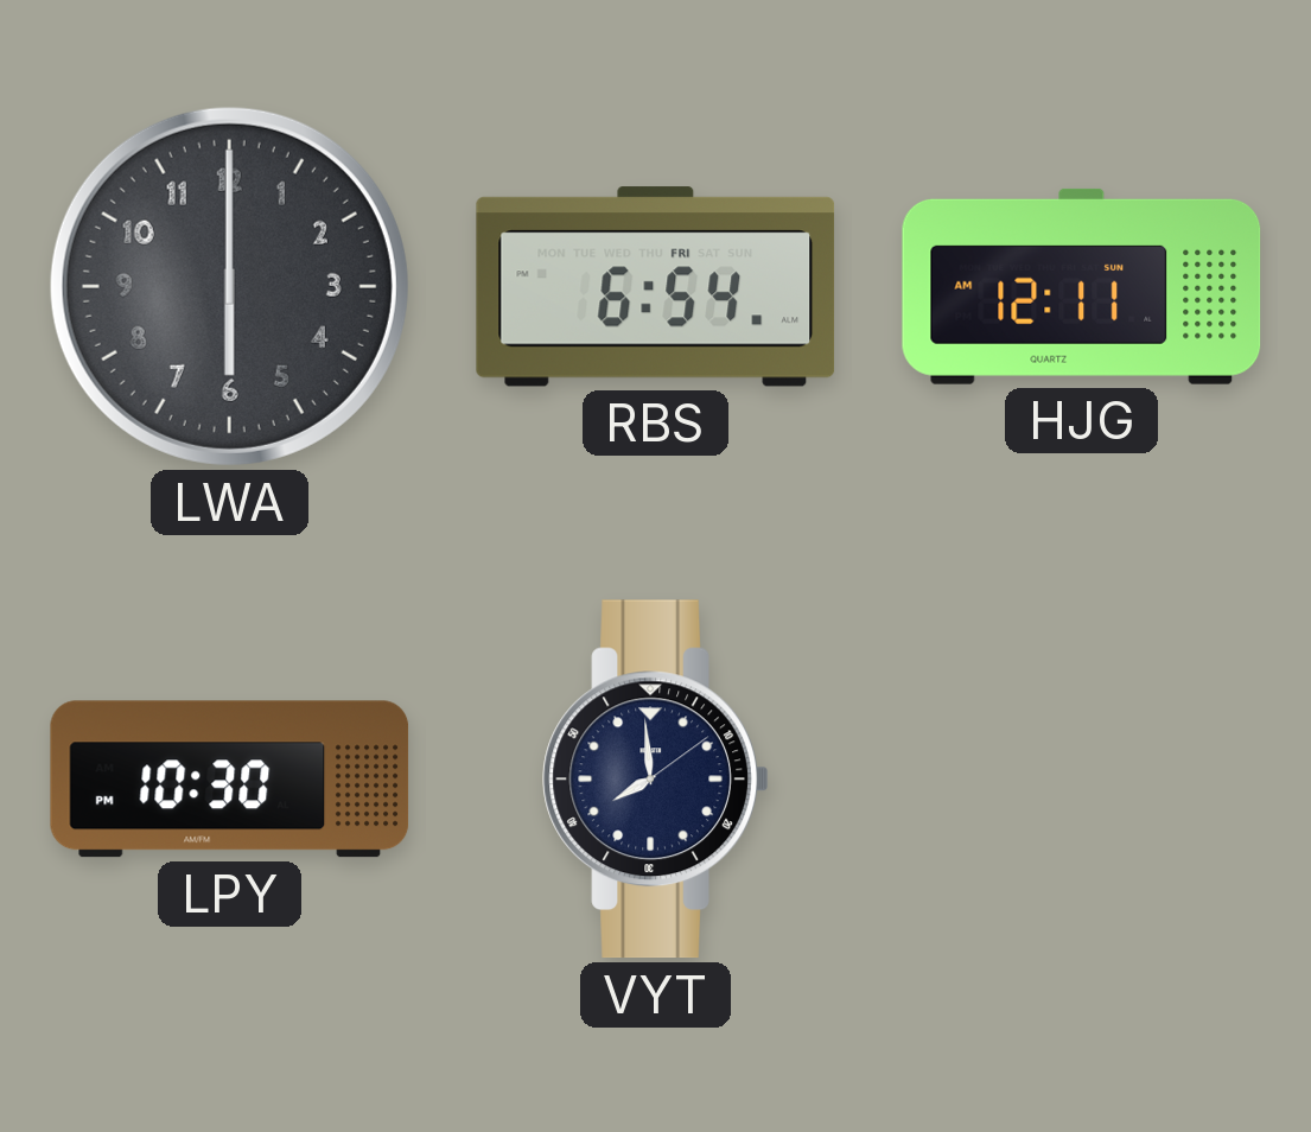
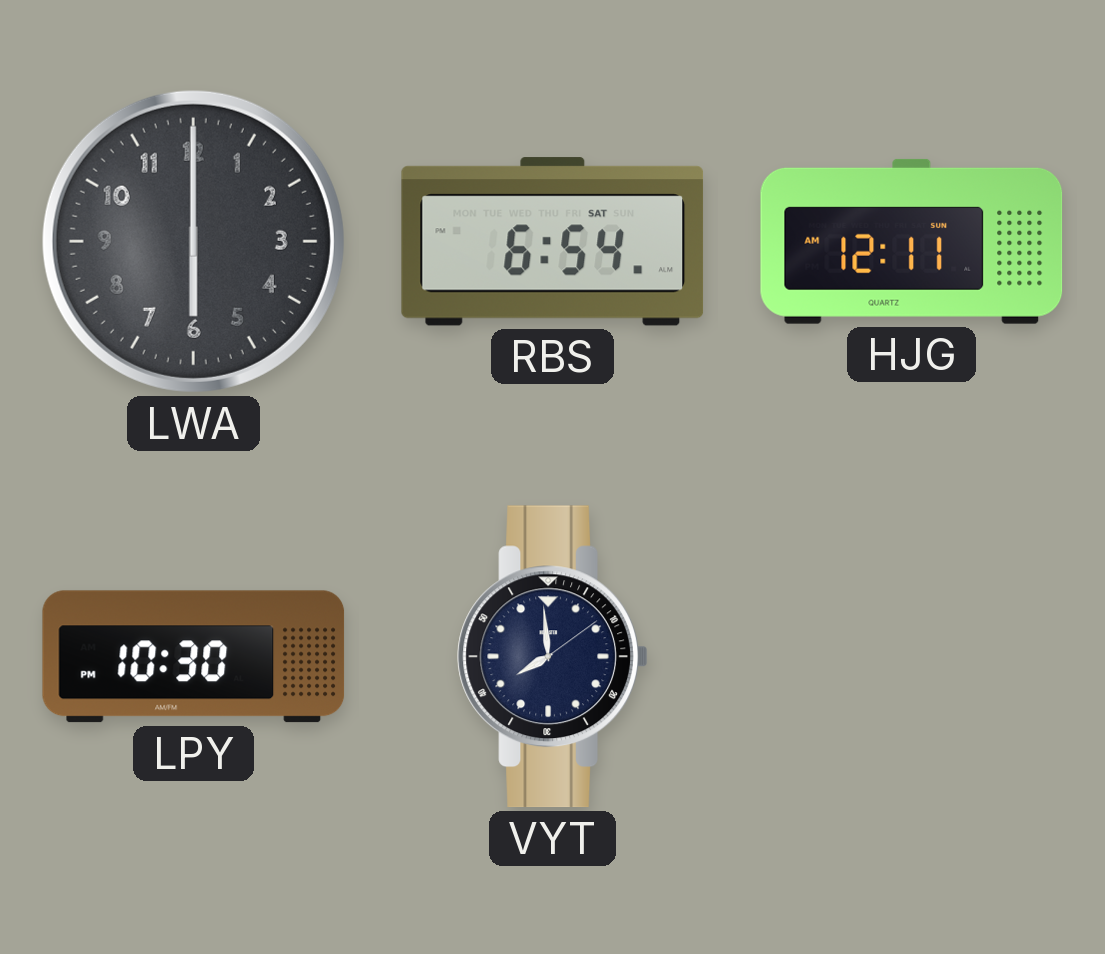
RBS date: FRI -> SAT (553, 242)
